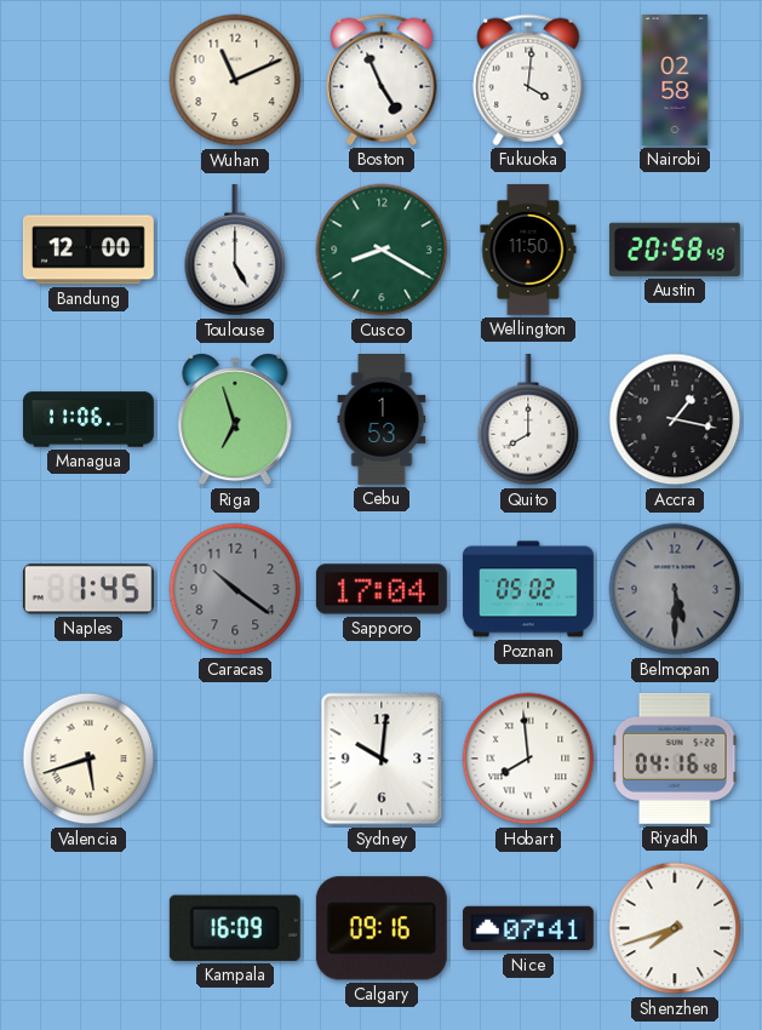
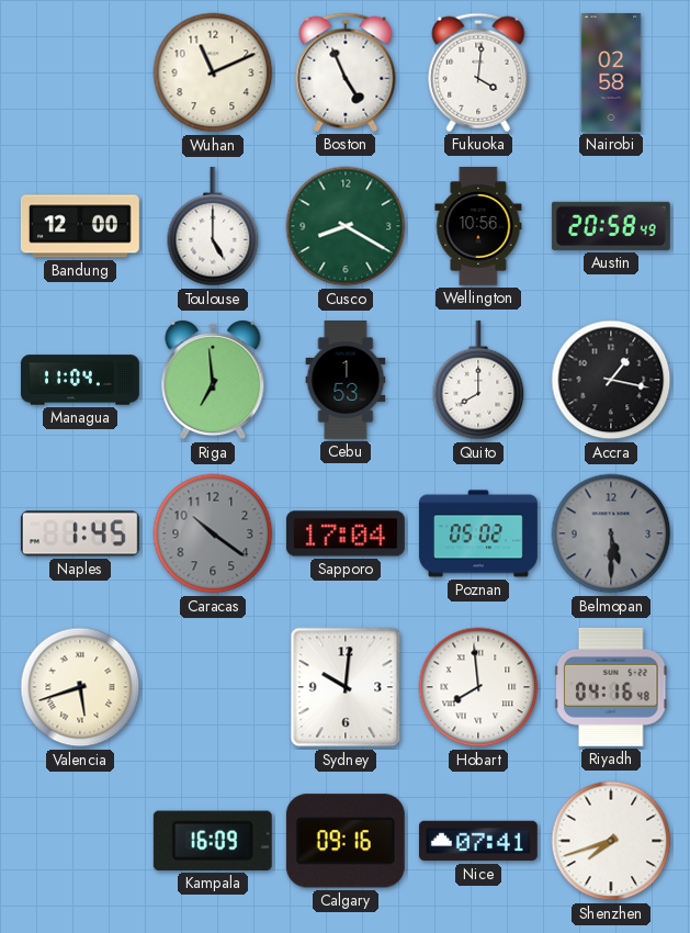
Wellington: 11:50 -> 10:56 (478, 226)
Managua: 11:06 -> 11:04 (80, 380)
Riga: 6:57 -> 6:59 (213, 381)
